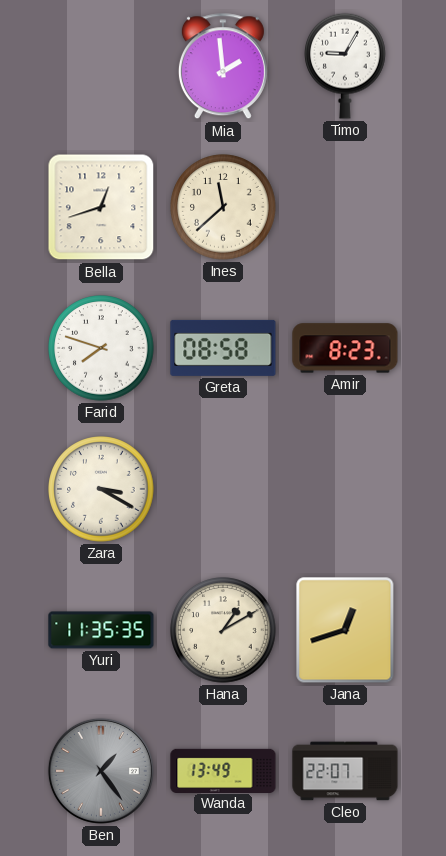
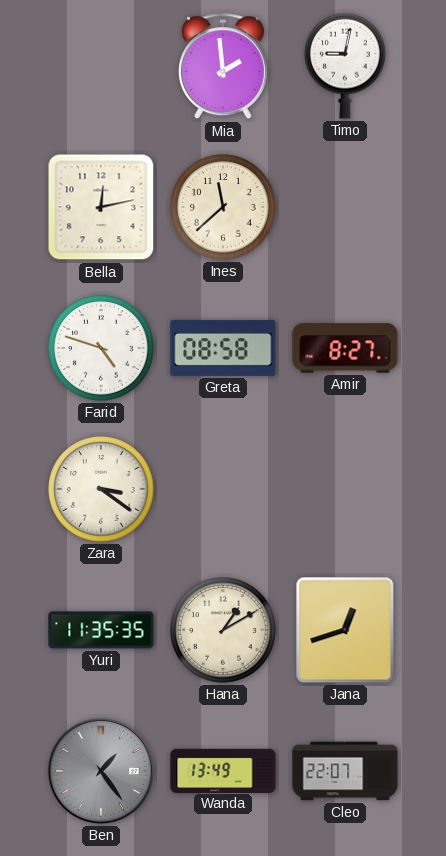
Timo: 9:05 -> 9:02 (346, 66)
Bella: 12:42 -> 12:13 (101, 207)
Farid: 7:48 -> 4:48 (101, 348)
Amir: 8:23 -> 8:27 (345, 348)
Zara: 3:20 -> 3:21 (101, 489)
